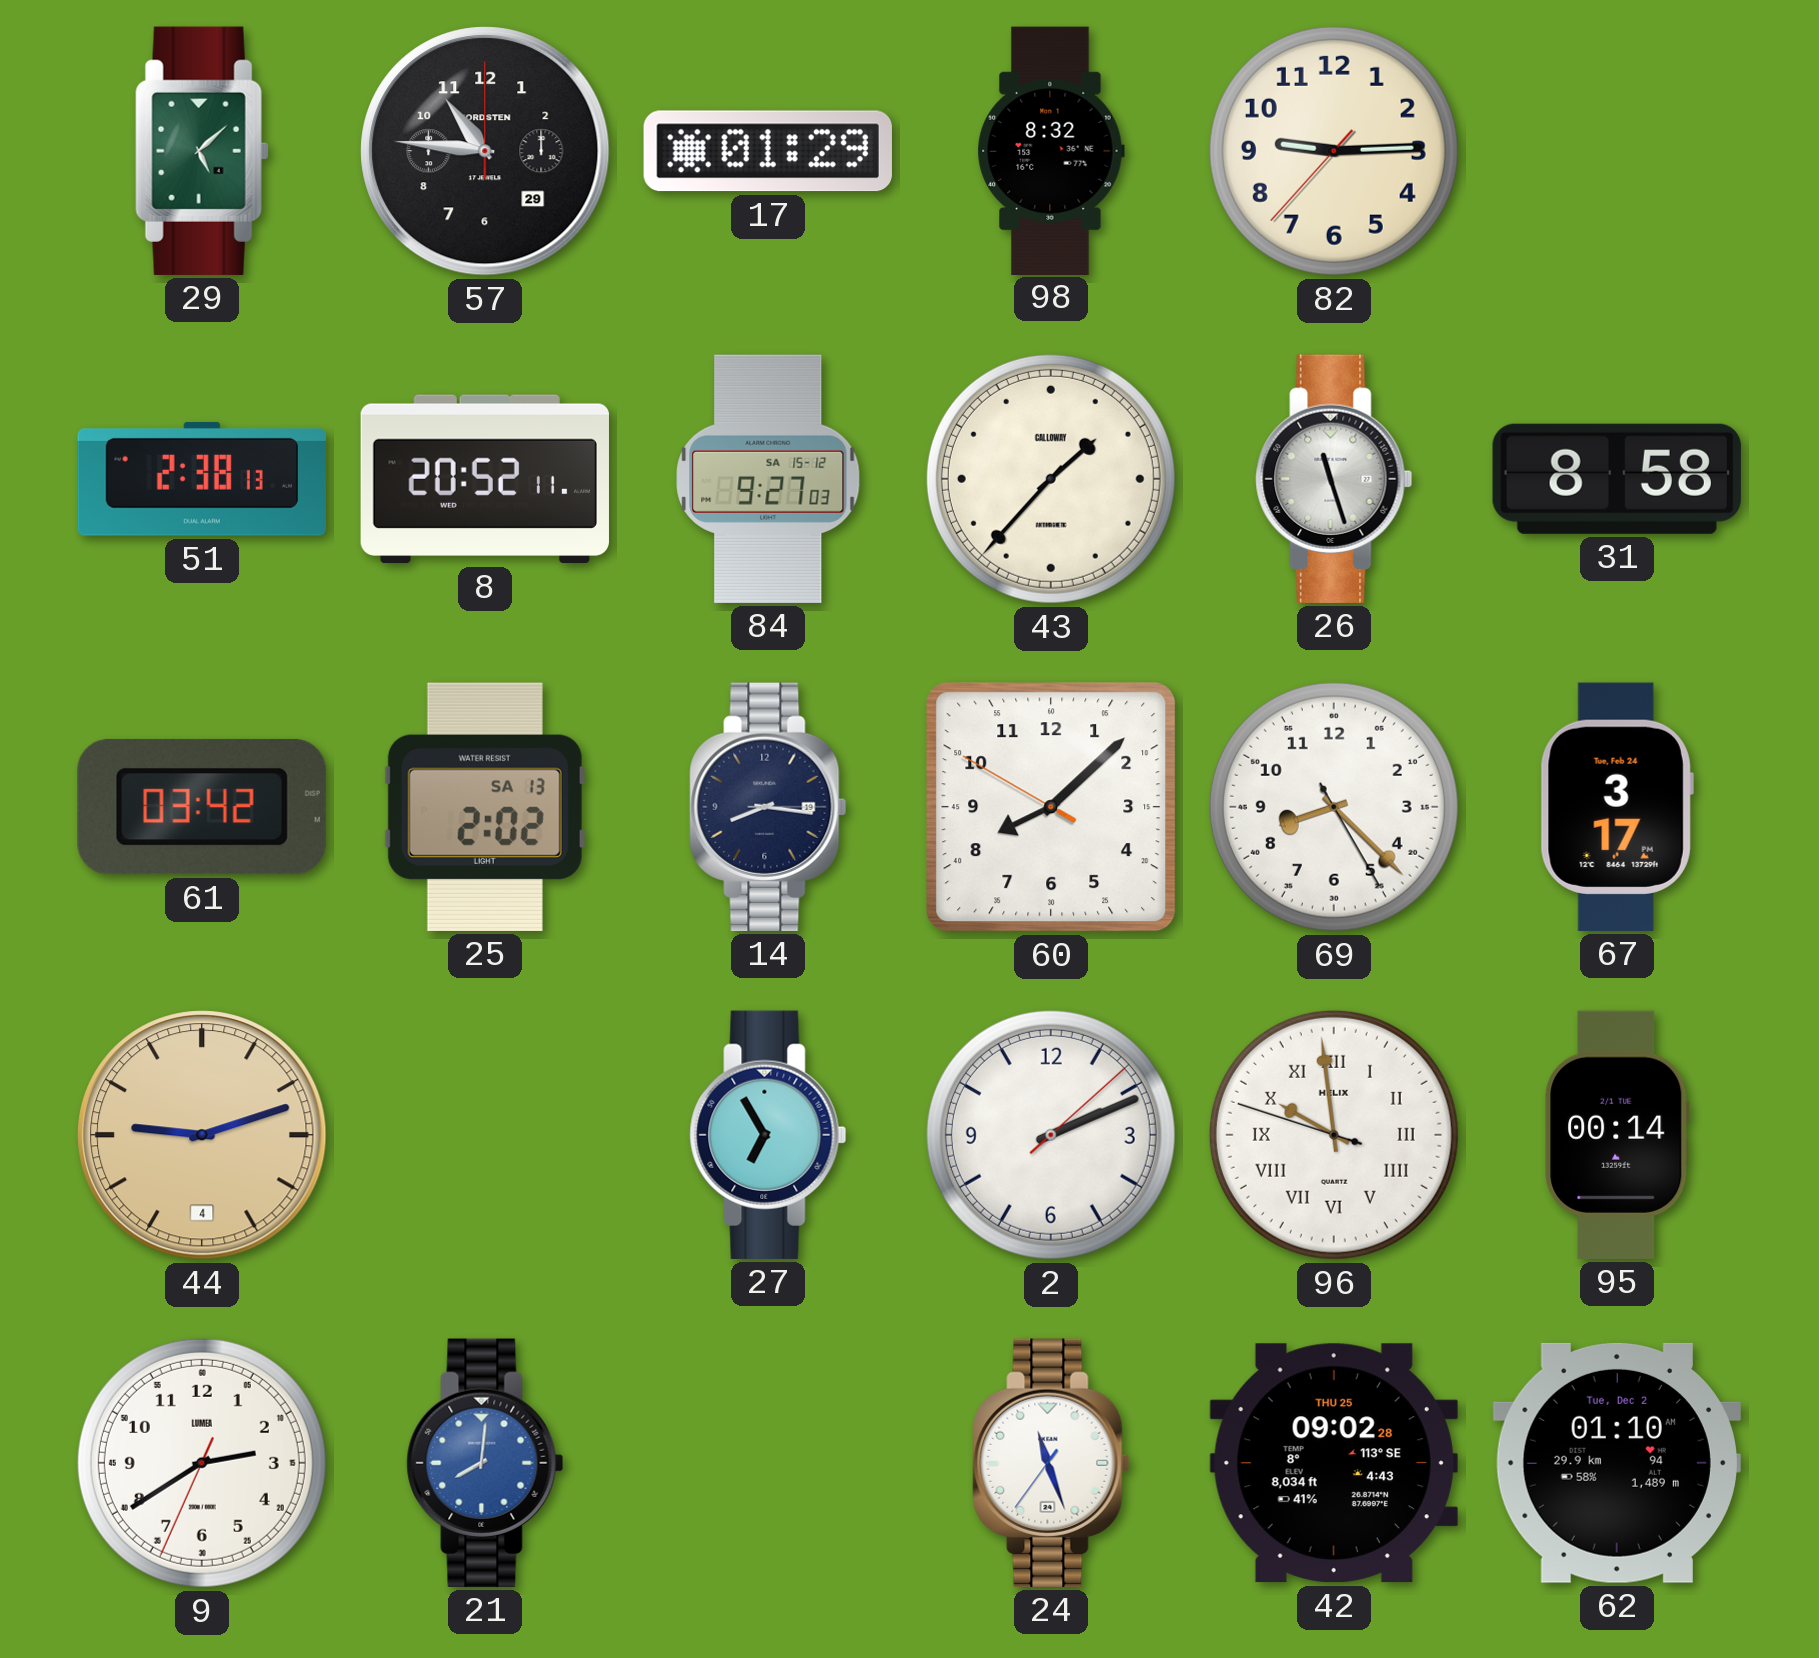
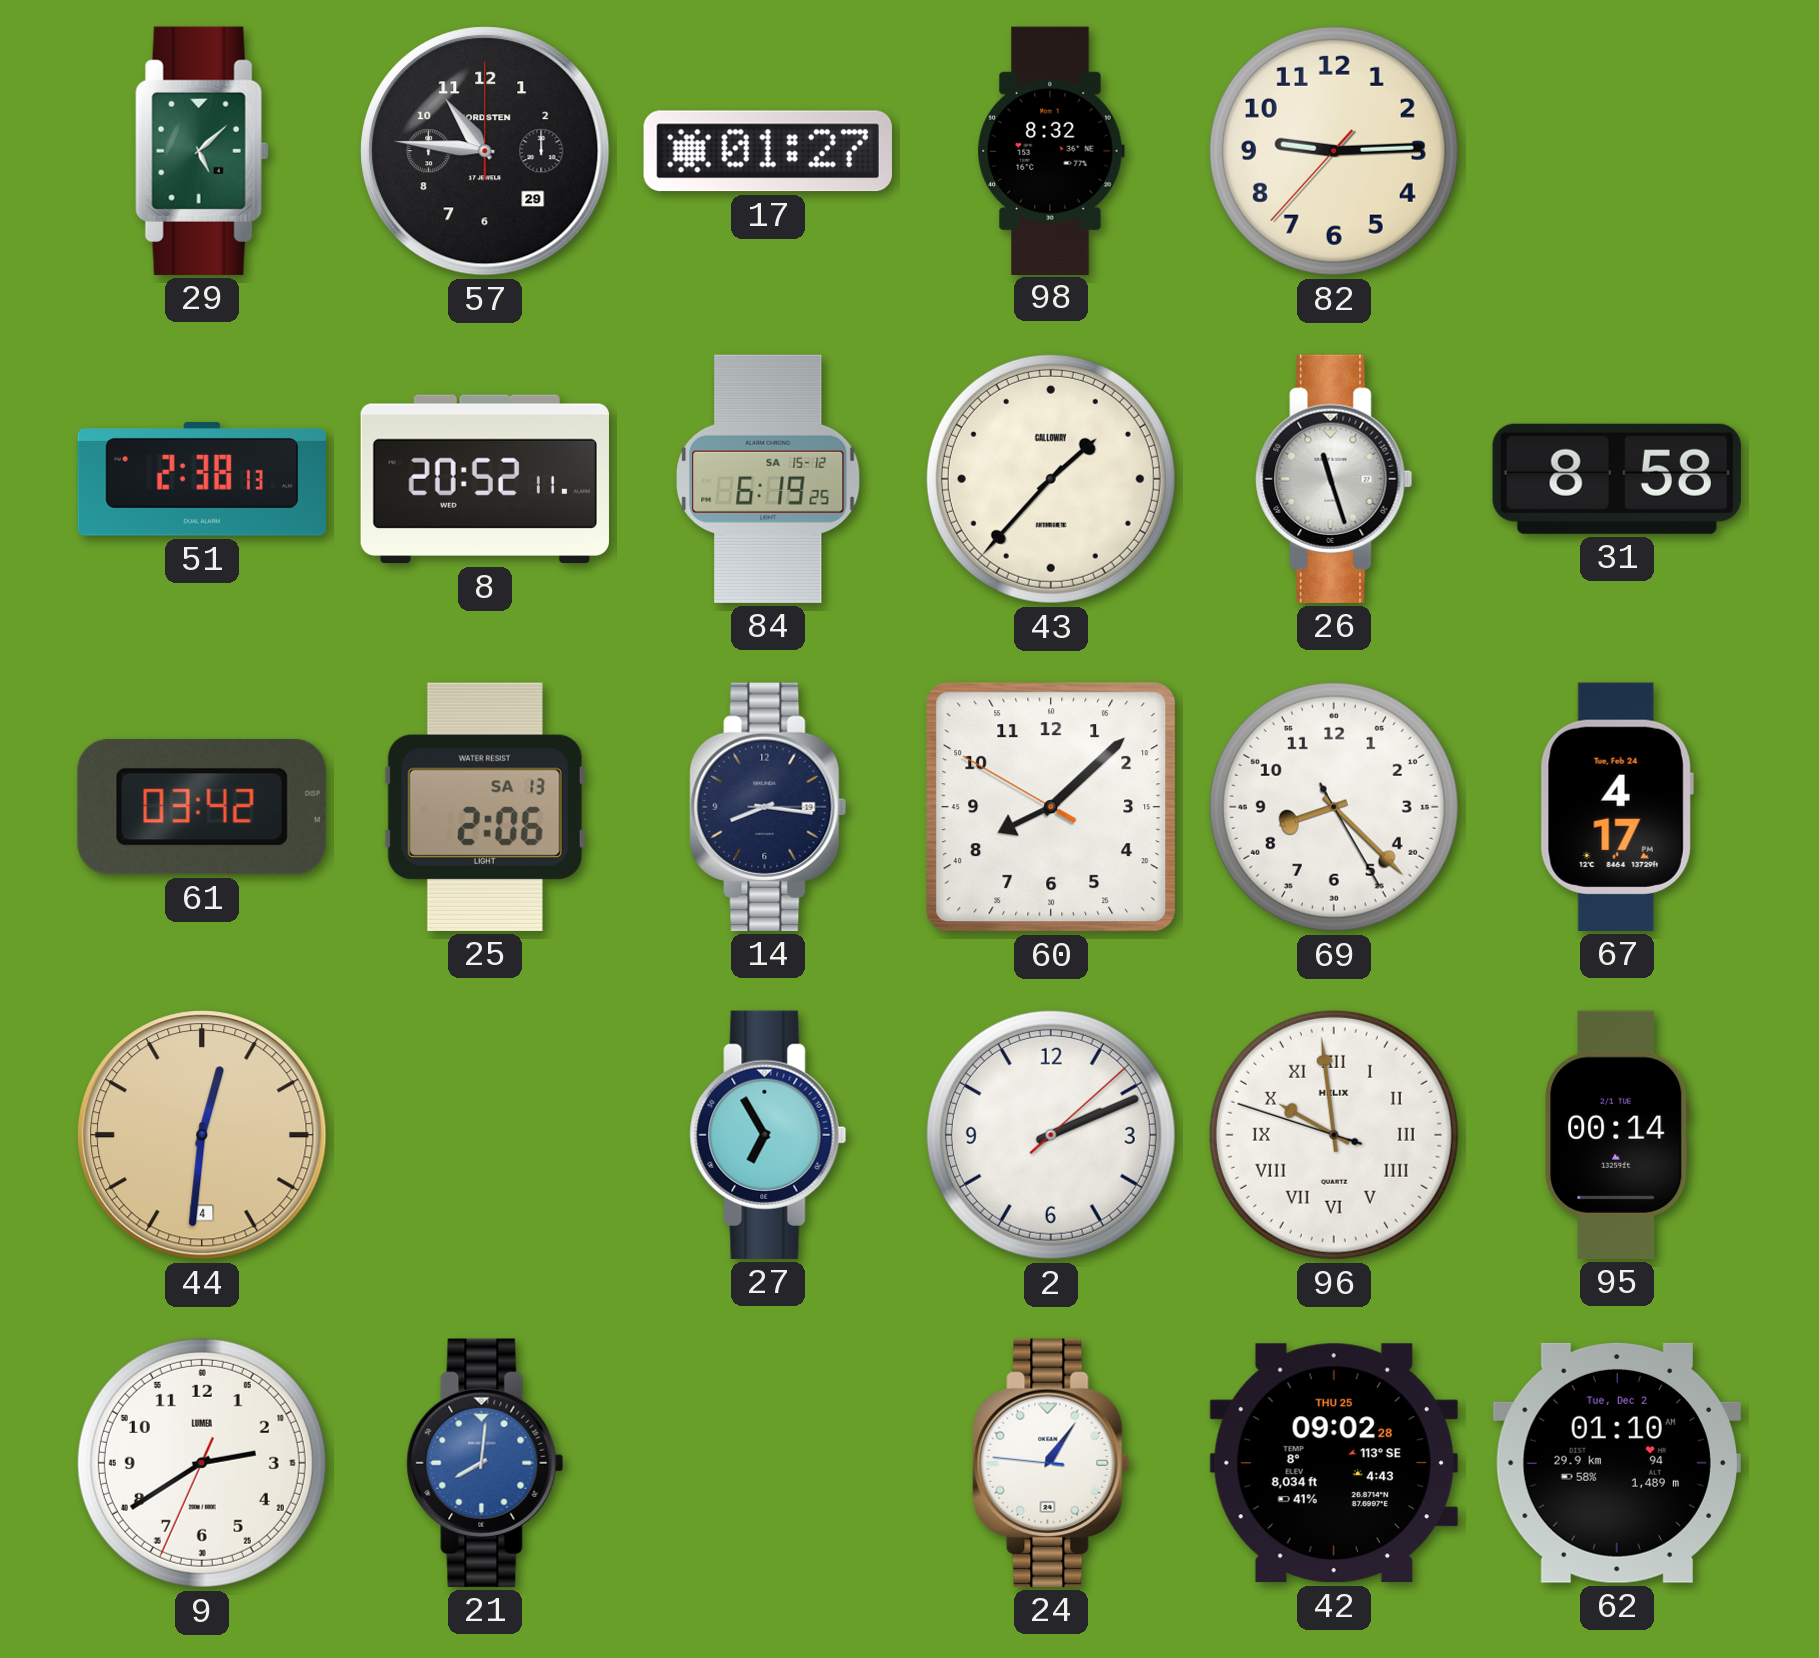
17: 01:29 -> 01:27 (768, 151)
84: 9:27 -> 6:19 (768, 479)
25: 2:02 -> 2:06 (485, 807)
67: 3:17 -> 4:17 (1617, 807)
44: 9:12 -> 12:31 (202, 1135)
24: 11:26 -> 1:05 (1051, 1463)
